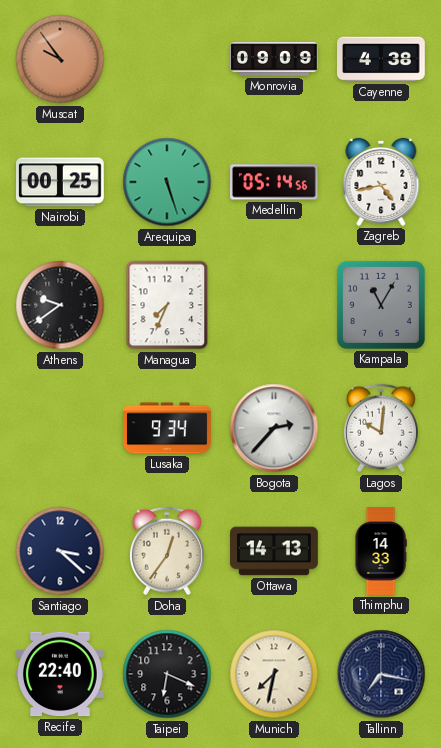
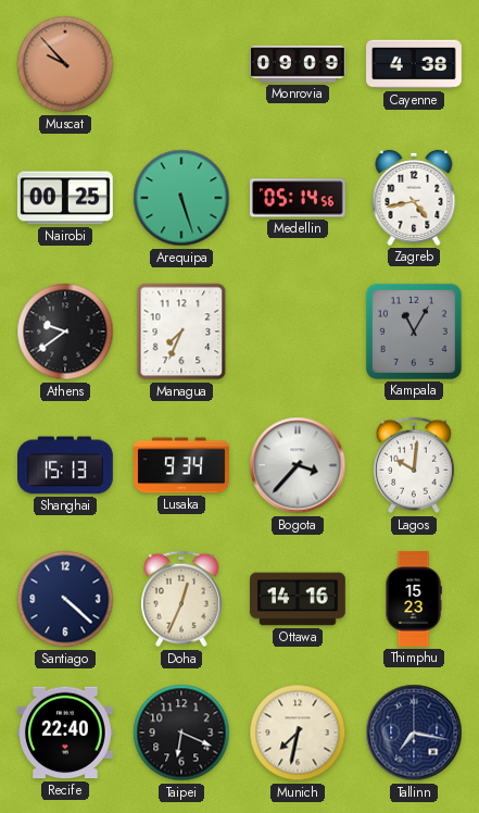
Muscat: 9:54 -> 9:53 (65, 64)
Shanghai: none -> 15:13 (66, 465)
Bogota: 2:37 -> 3:37 (298, 465)
Santiago: 3:22 -> 4:22 (65, 599)
Doha: 12:36 -> 12:34 (181, 599)
Ottawa: 14:13 -> 14:16 (298, 599)
Thimphu: 14:33 -> 15:23 (414, 599)
